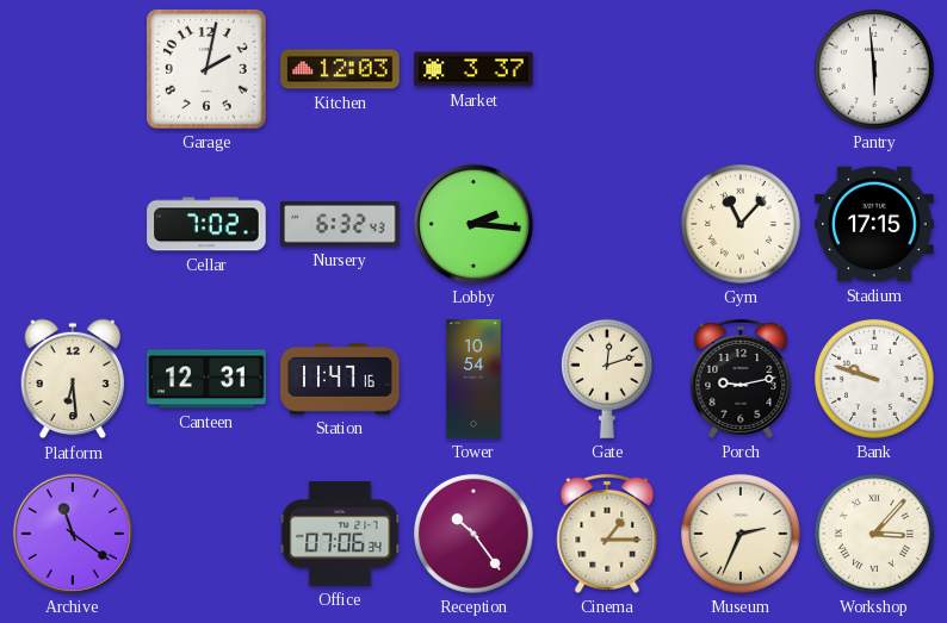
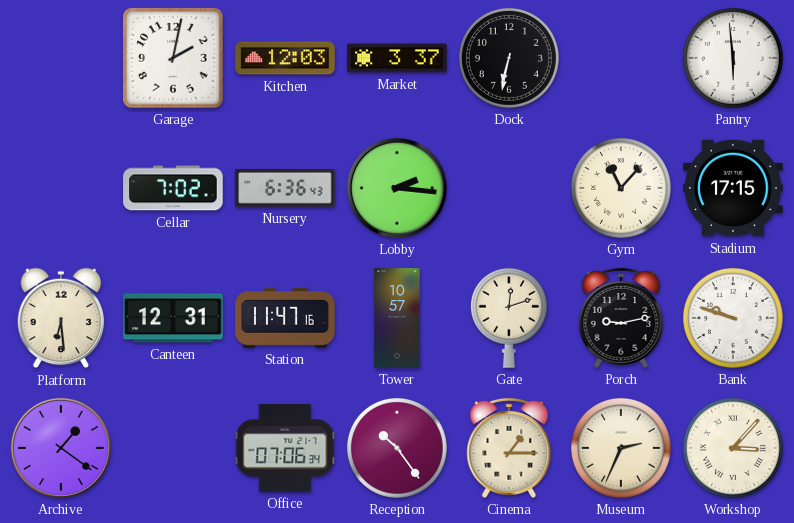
Dock: none -> 6:32 (509, 58)
Nursery: 6:32 -> 6:36 (285, 188)
Tower: 10:54 -> 10:57 (397, 318)
Archive: 11:21 -> 1:21 (61, 448)
